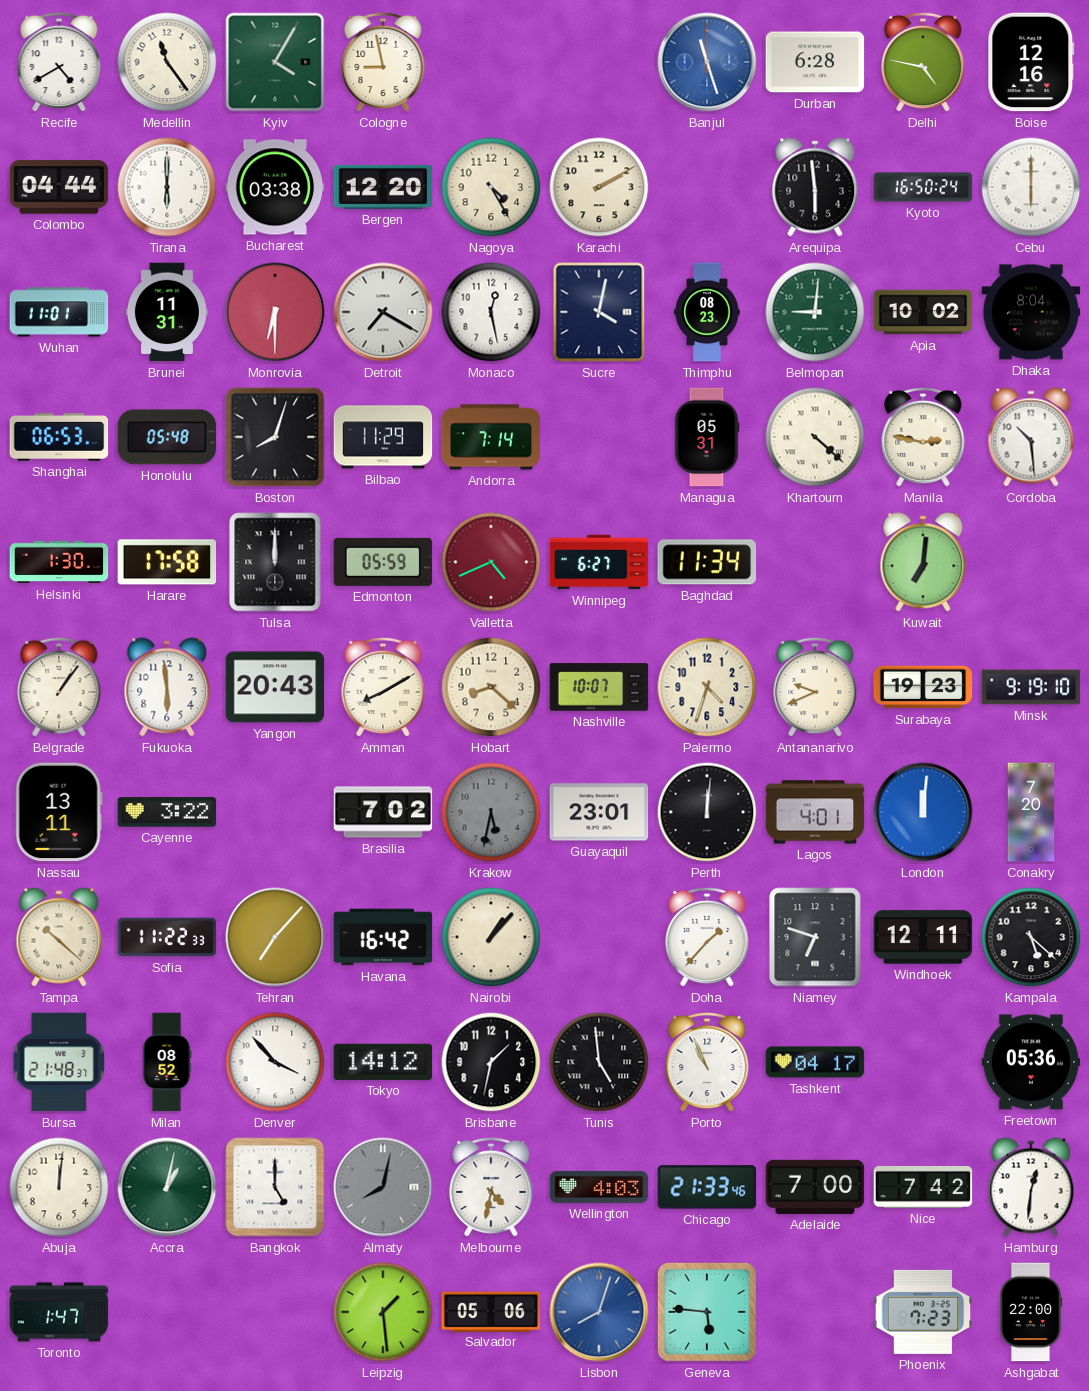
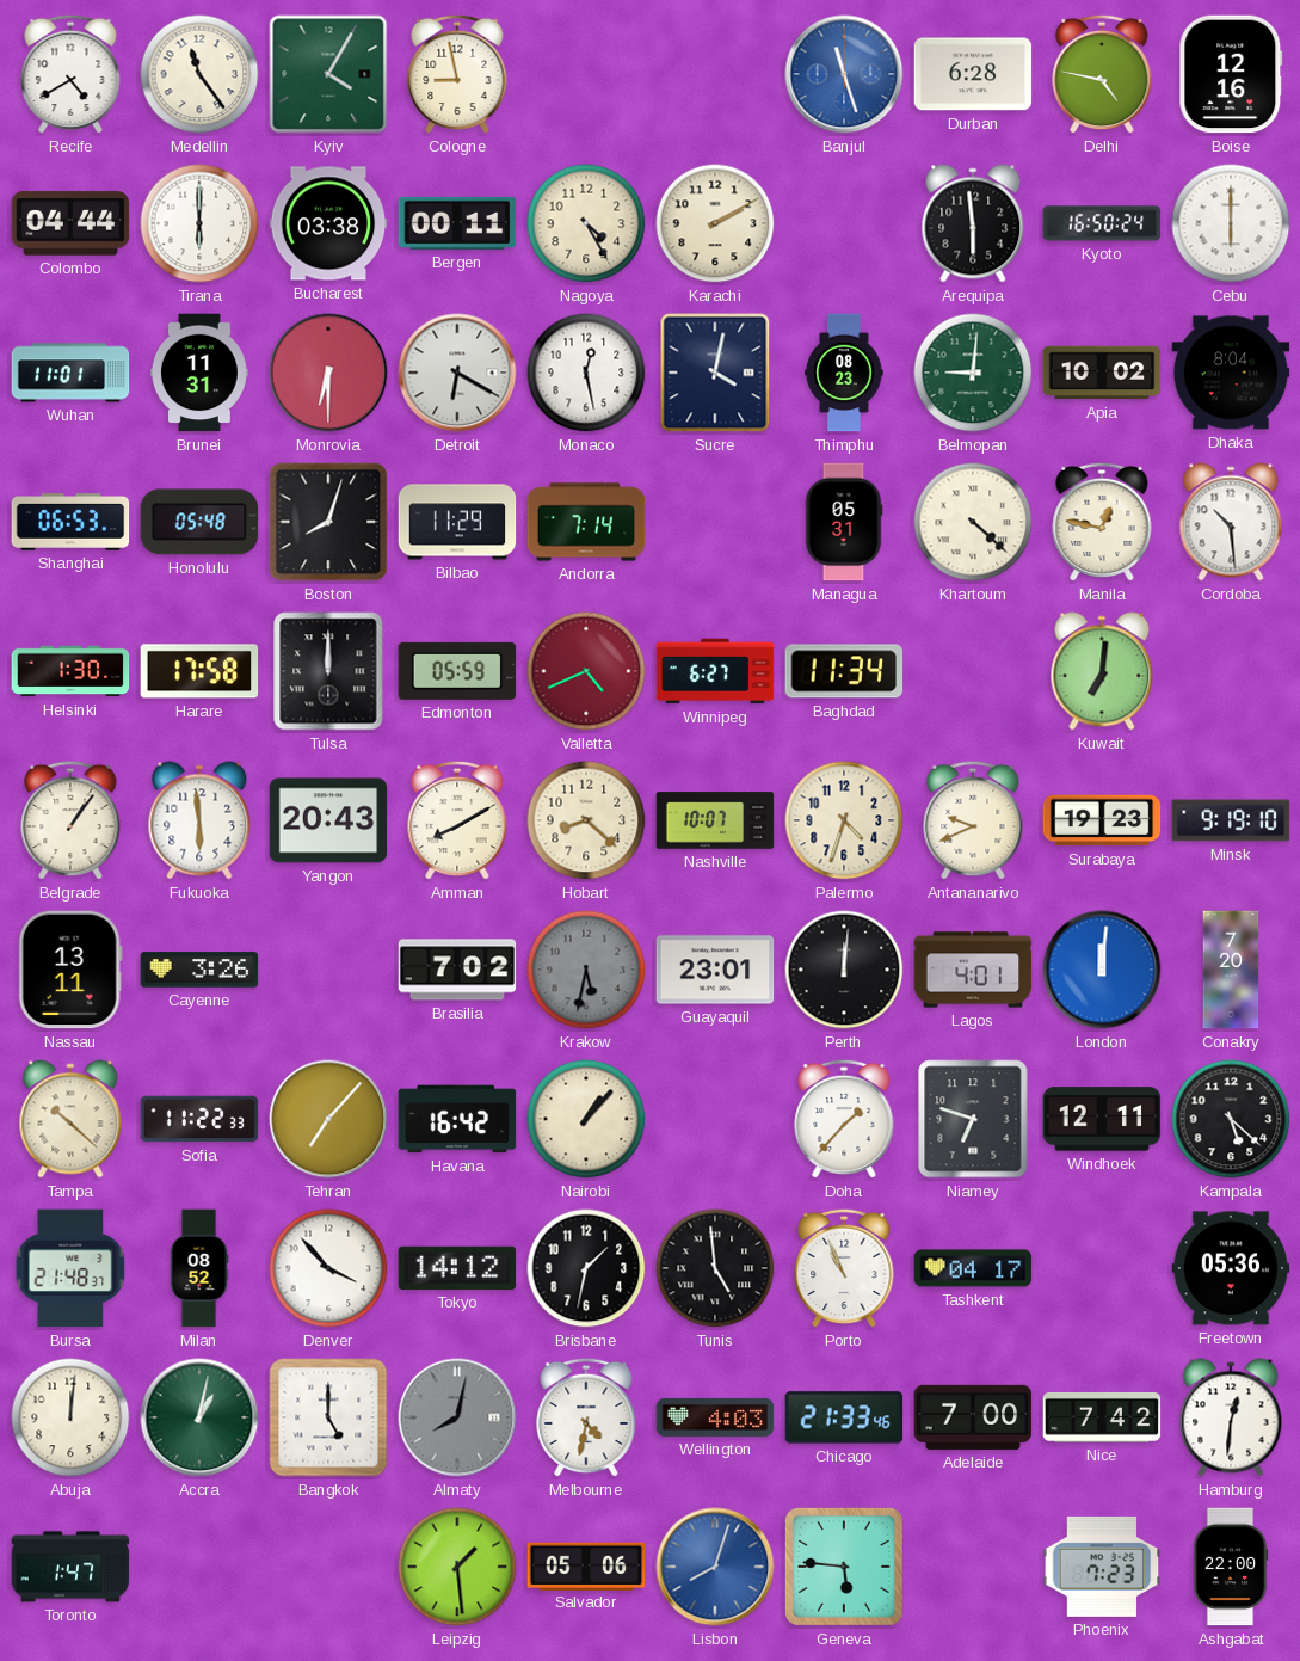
Bergen: 12:20 -> 00:11 (457, 223)
Detroit: 7:20 -> 6:20 (457, 373)
Manila: 2:47 -> 12:47 (1102, 522)
Cayenne: 3:22 -> 3:26 (199, 970)
